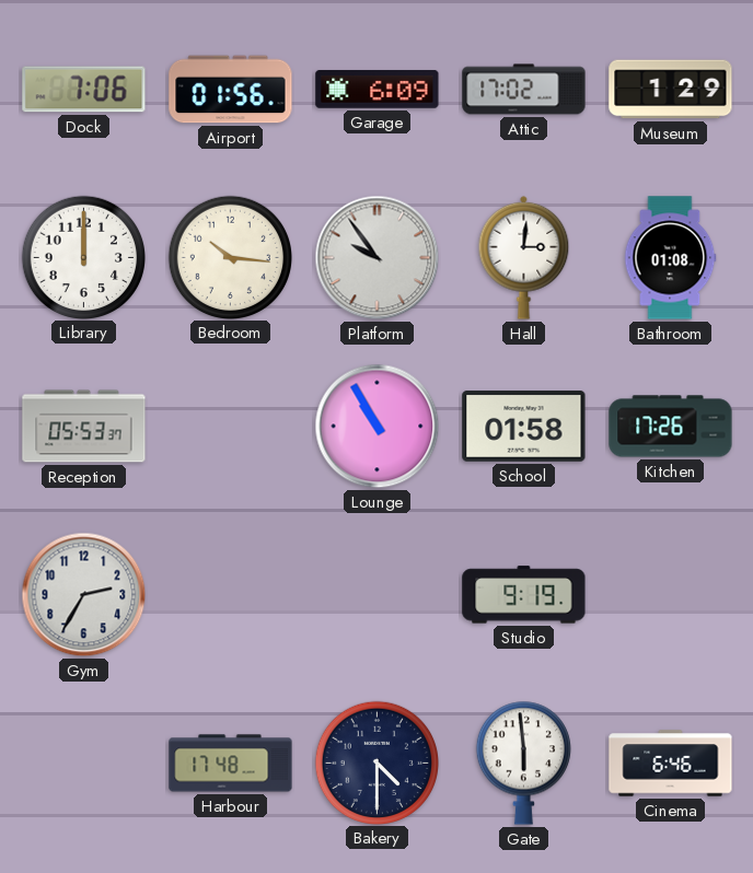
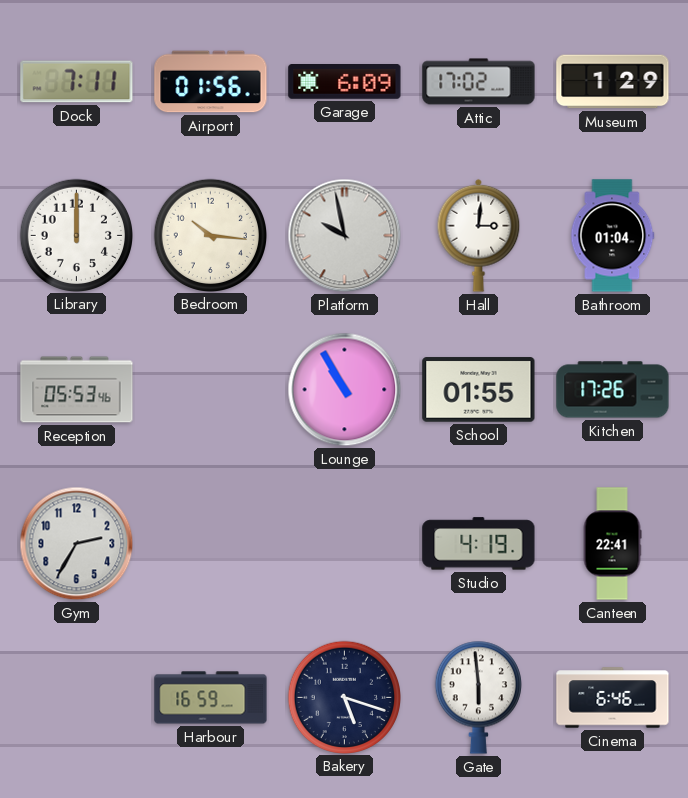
Dock: 7:06 -> 7:11 (77, 82)
Platform: 9:54 -> 9:58 (345, 236)
Bathroom: 01:08 -> 01:04 (612, 236)
Reception: 05:53:37 -> 05:53:46 (77, 390)
School: 01:58 -> 01:55 (479, 390)
Studio: 9:19 -> 4:19 (479, 544)
Canteen: none -> 22:41 (612, 544)
Harbour: 17:48 -> 16:59 (211, 698)
Bakery: 4:30 -> 5:18 (344, 697)
